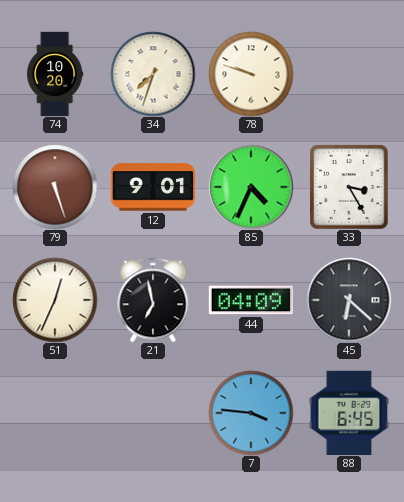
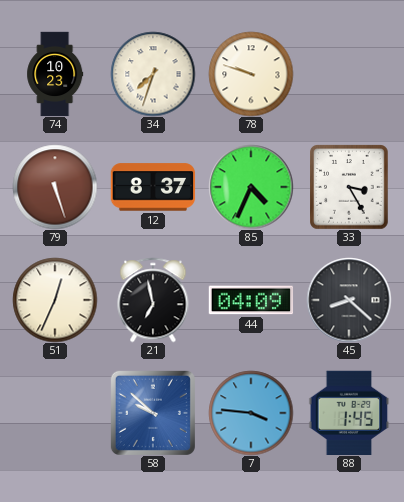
74: 10:20 -> 10:23 (55, 74)
12: 9:01 -> 8:37 (153, 187)
45: 6:22 -> 8:22 (349, 300)
58: none -> 9:52 (153, 413)
88: 6:45 -> 1:45 (349, 412)
